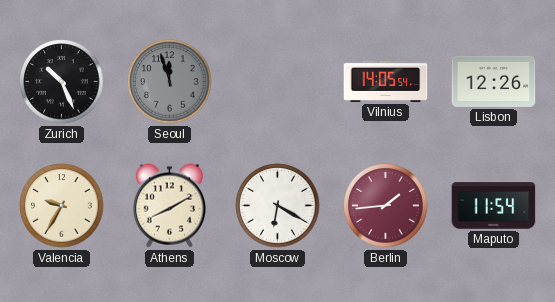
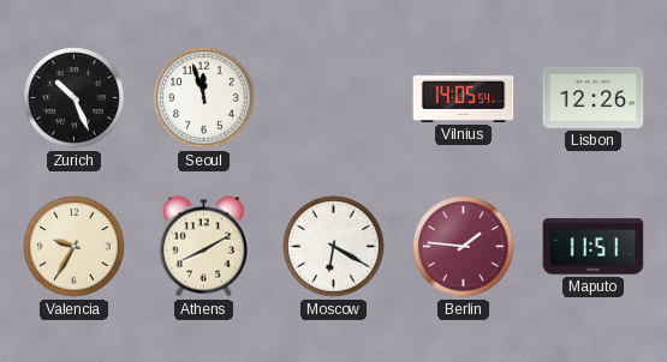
Seoul dial: grey -> white (204, 98)
Berlin: 1:44 -> 1:46 (464, 247)
Maputo: 11:54 -> 11:51 (594, 247)
